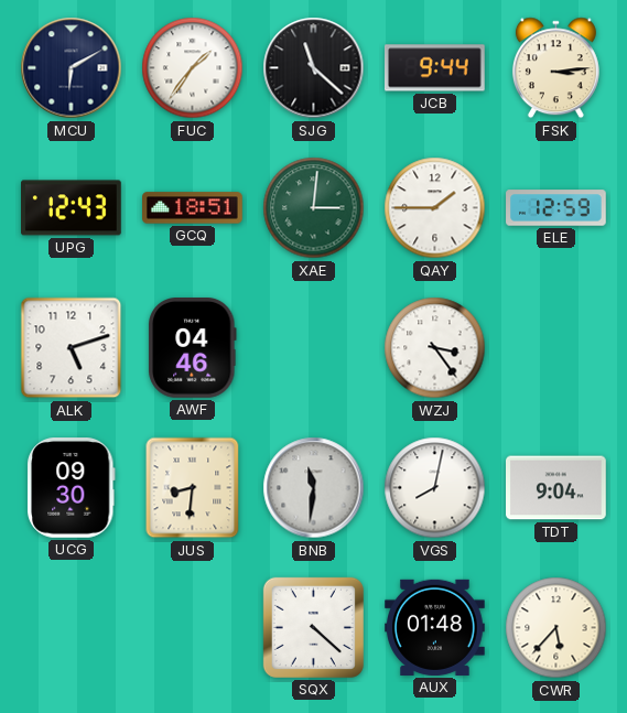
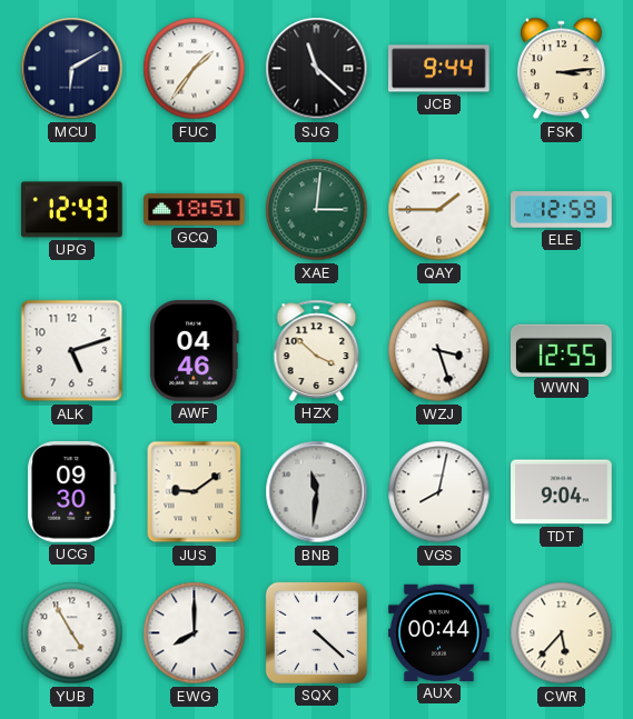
HZX: none -> 3:52 (317, 350)
WZJ: 3:24 -> 3:27 (439, 351)
WWN: none -> 12:55 (561, 350)
JUS: 8:31 -> 9:09 (195, 492)
YUB: none -> 4:55 (72, 633)
EWG: none -> 8:00 (195, 633)
AUX: 01:48 -> 00:44 (439, 632)
